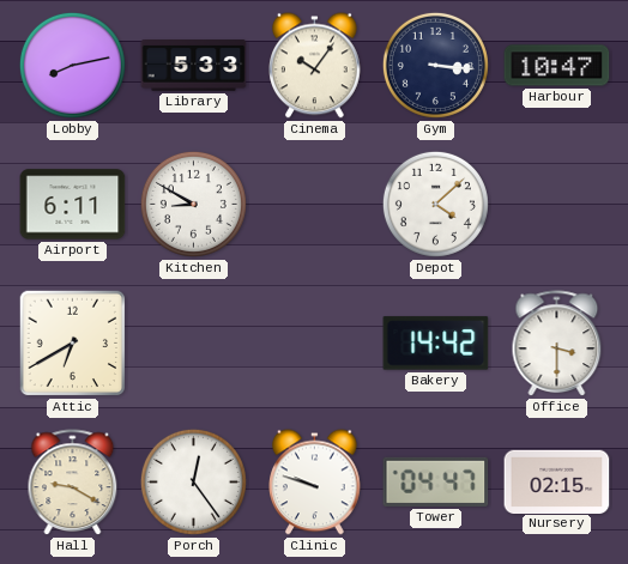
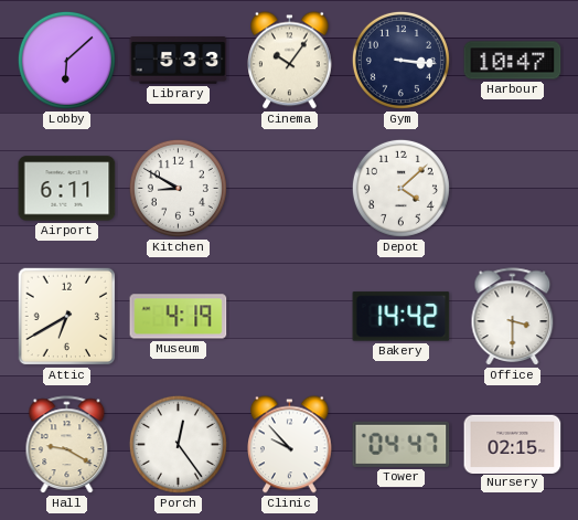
Lobby: 8:13 -> 6:08 (66, 60)
Museum: none -> 4:19 (179, 317)
Clinic: 9:48 -> 9:53 (290, 445)
